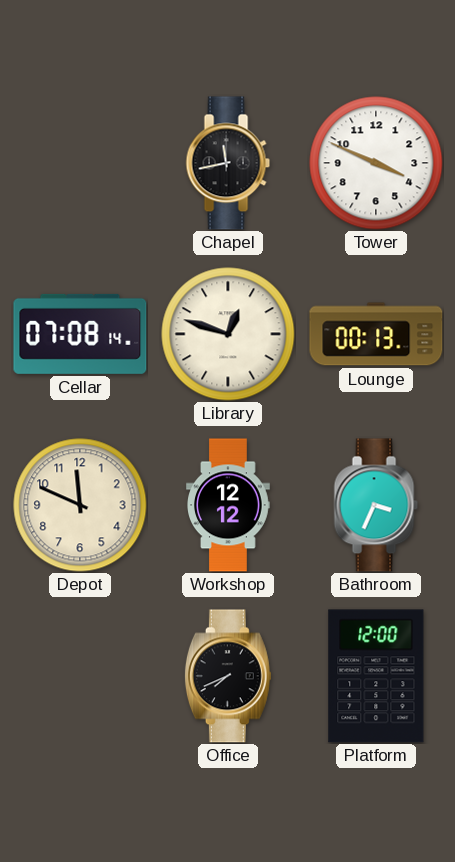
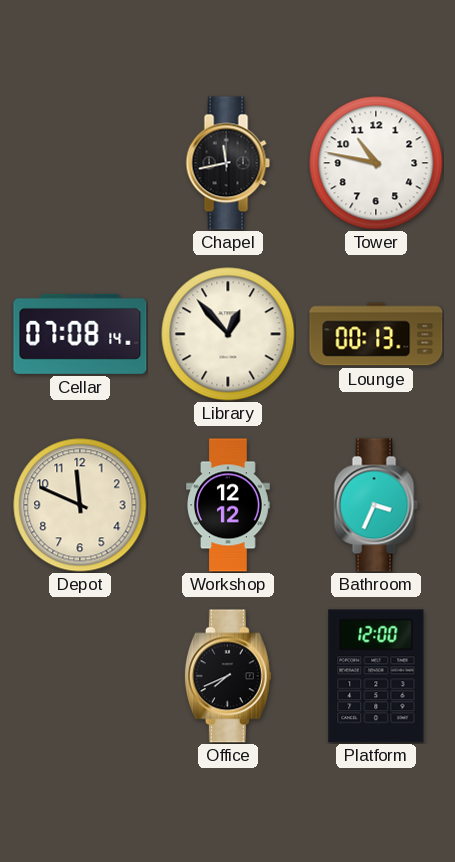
Tower: 3:49 -> 10:47 (376, 163)
Library: 12:48 -> 12:53 (228, 334)
